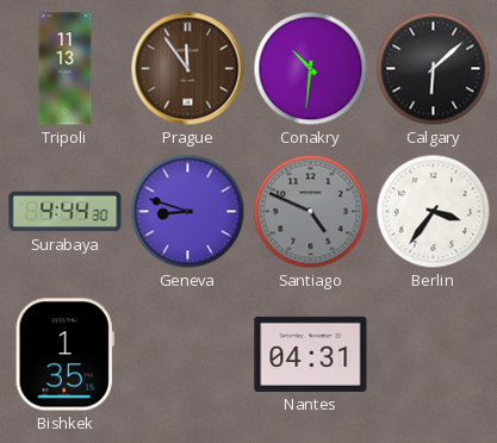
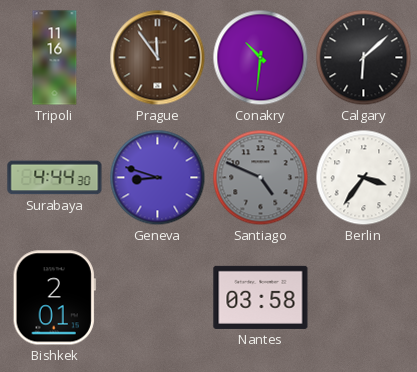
Tripoli: 11:13 -> 11:16 (55, 58)
Bishkek: 1:35 -> 2:01 (54, 298)
Nantes: 04:31 -> 03:58 (261, 297)
